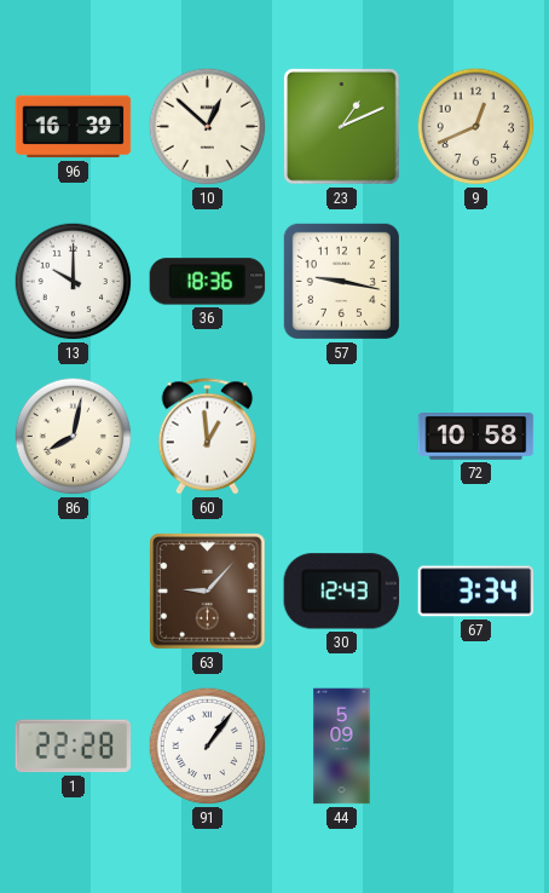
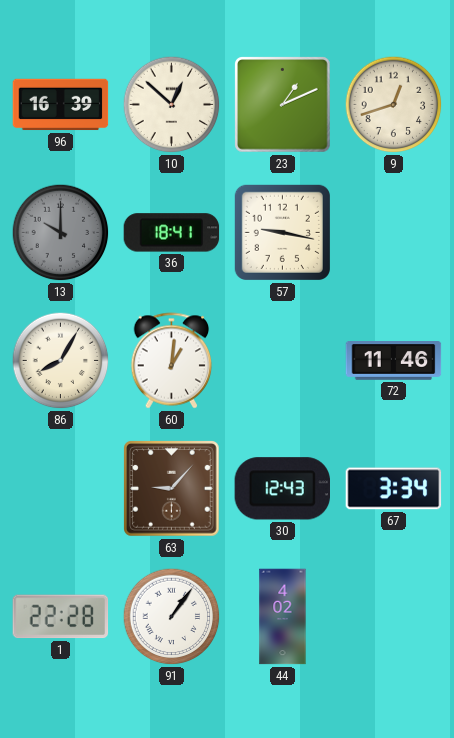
9: 12:41 -> 12:42 (394, 105)
13 dial: white -> grey (61, 233)
36: 18:36 -> 18:41 (172, 233)
86: 8:02 -> 8:05 (61, 361)
60: 12:59 -> 1:01 (172, 361)
72: 10:58 -> 11:46 (394, 361)
44: 5:09 -> 4:02 (283, 617)
